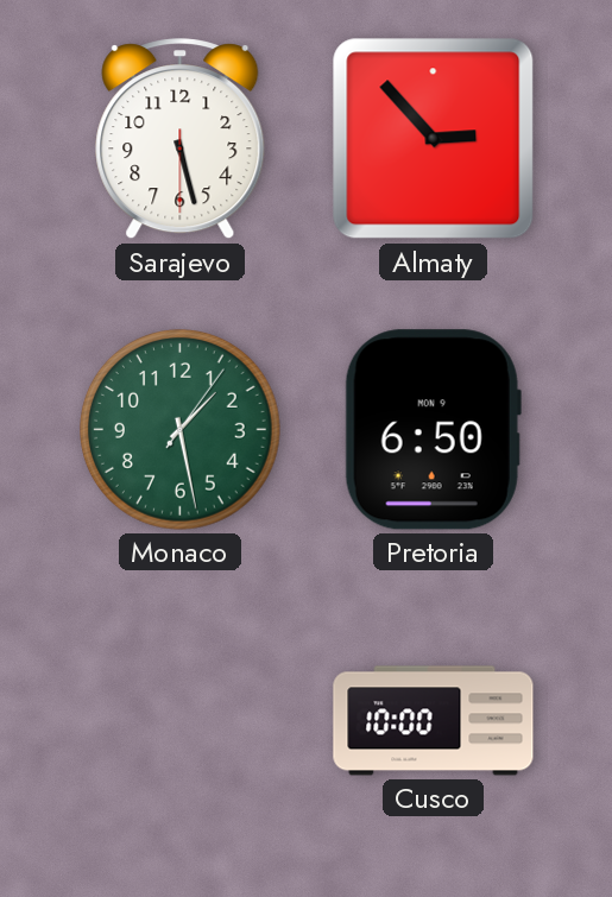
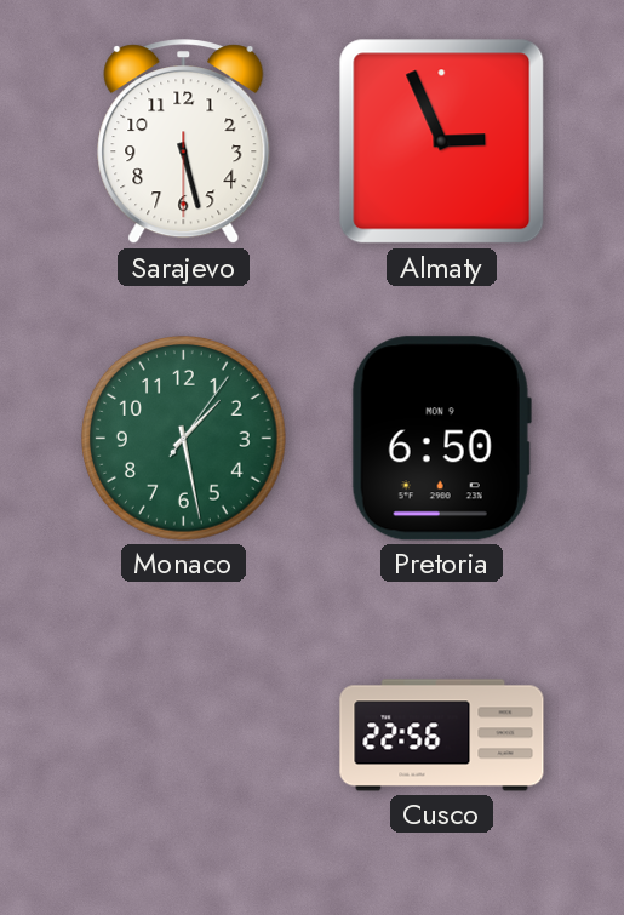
Almaty: 2:53 -> 2:56 (442, 142)
Cusco: 10:00 -> 22:56 (442, 736)
